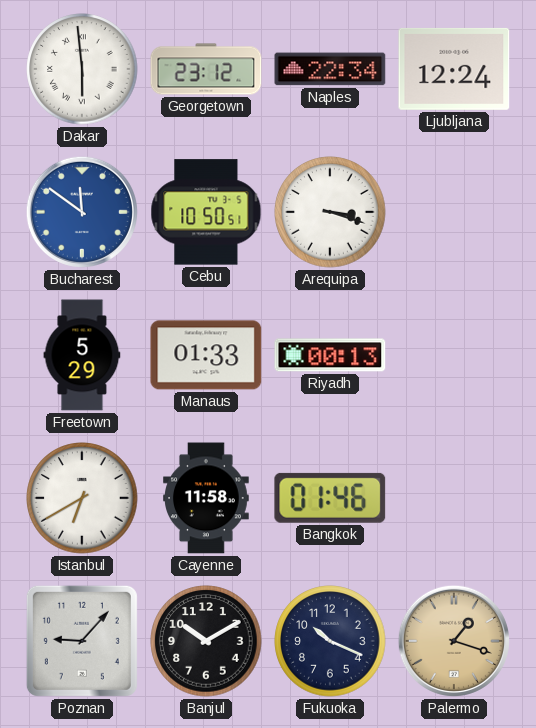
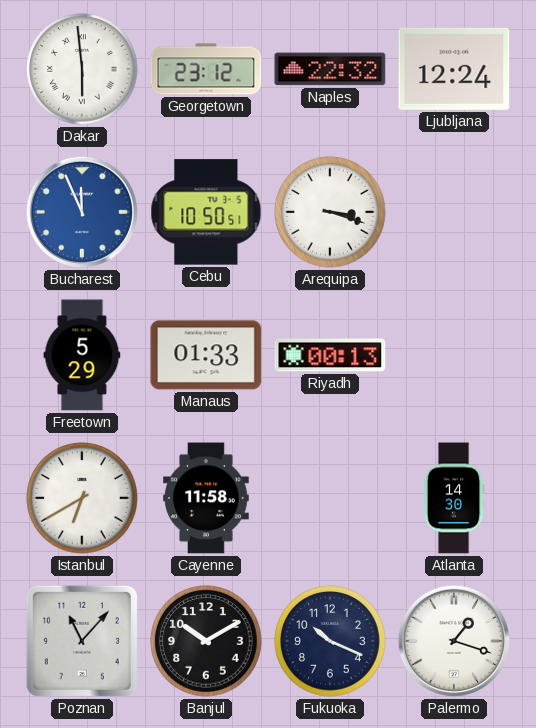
Naples: 22:34 -> 22:32 (330, 69)
Bucharest: 11:51 -> 11:56 (82, 212)
Bangkok: 01:46 -> none (330, 498)
Atlanta: none -> 14:30 (454, 498)
Poznan: 9:07 -> 11:07 (82, 641)
Palermo dial: champagne -> white (454, 641)
